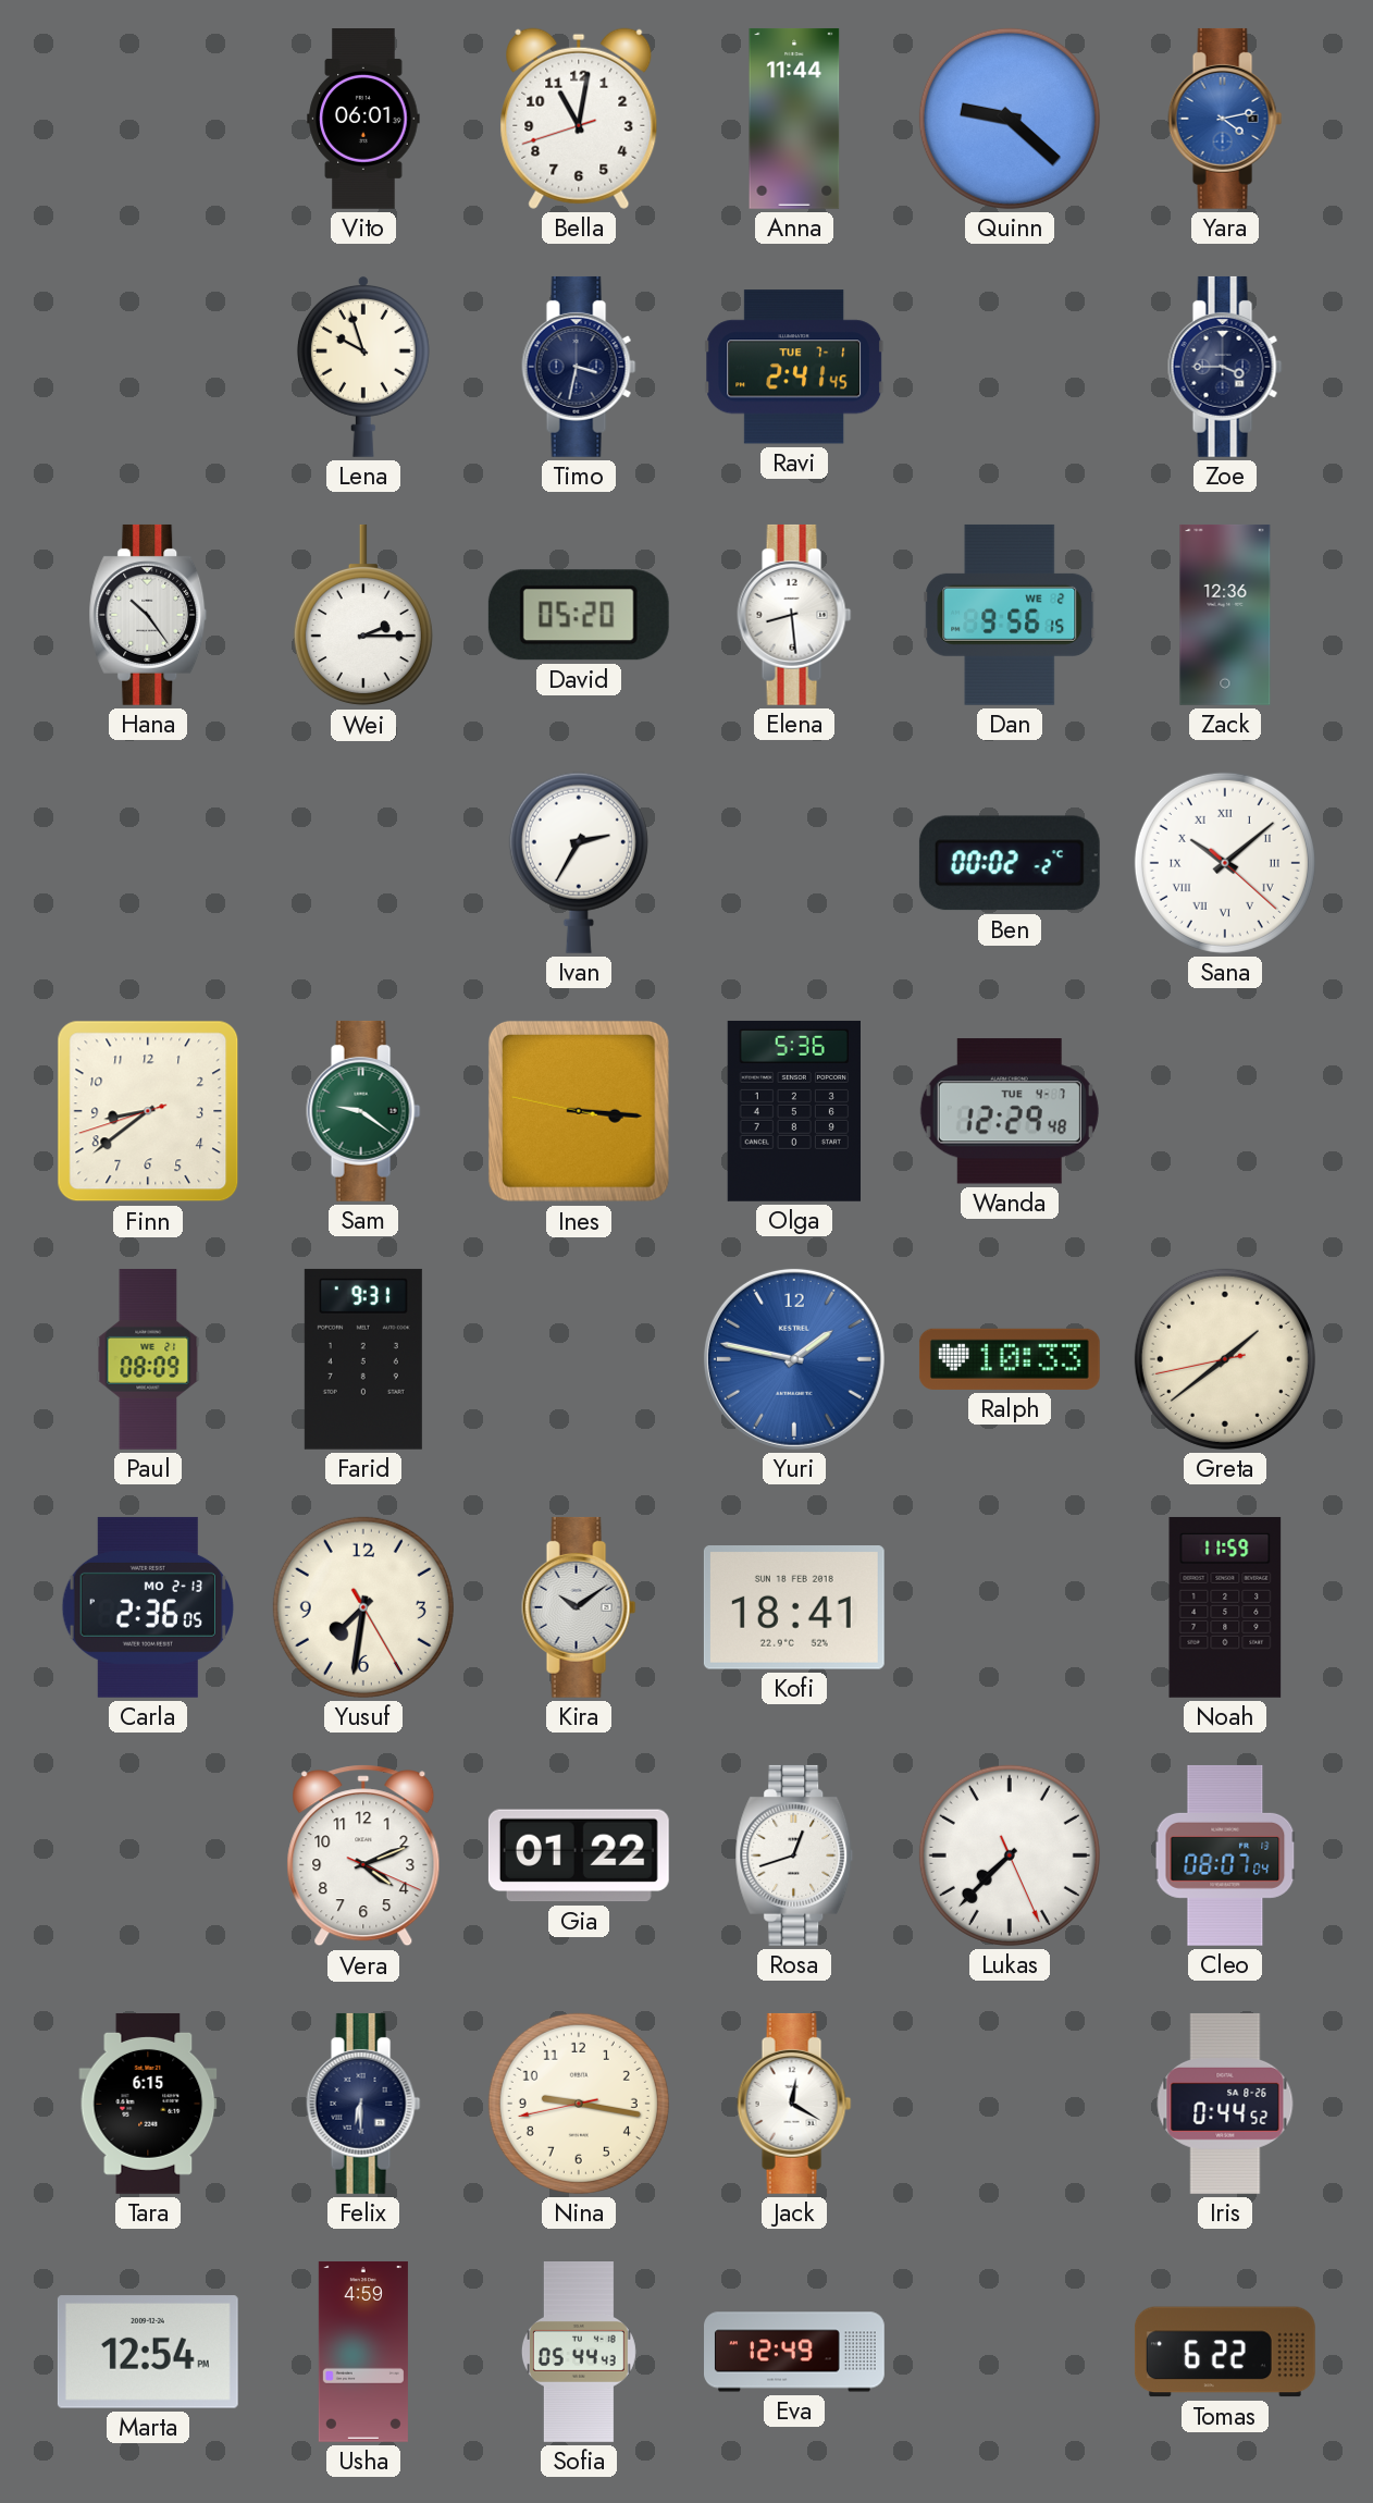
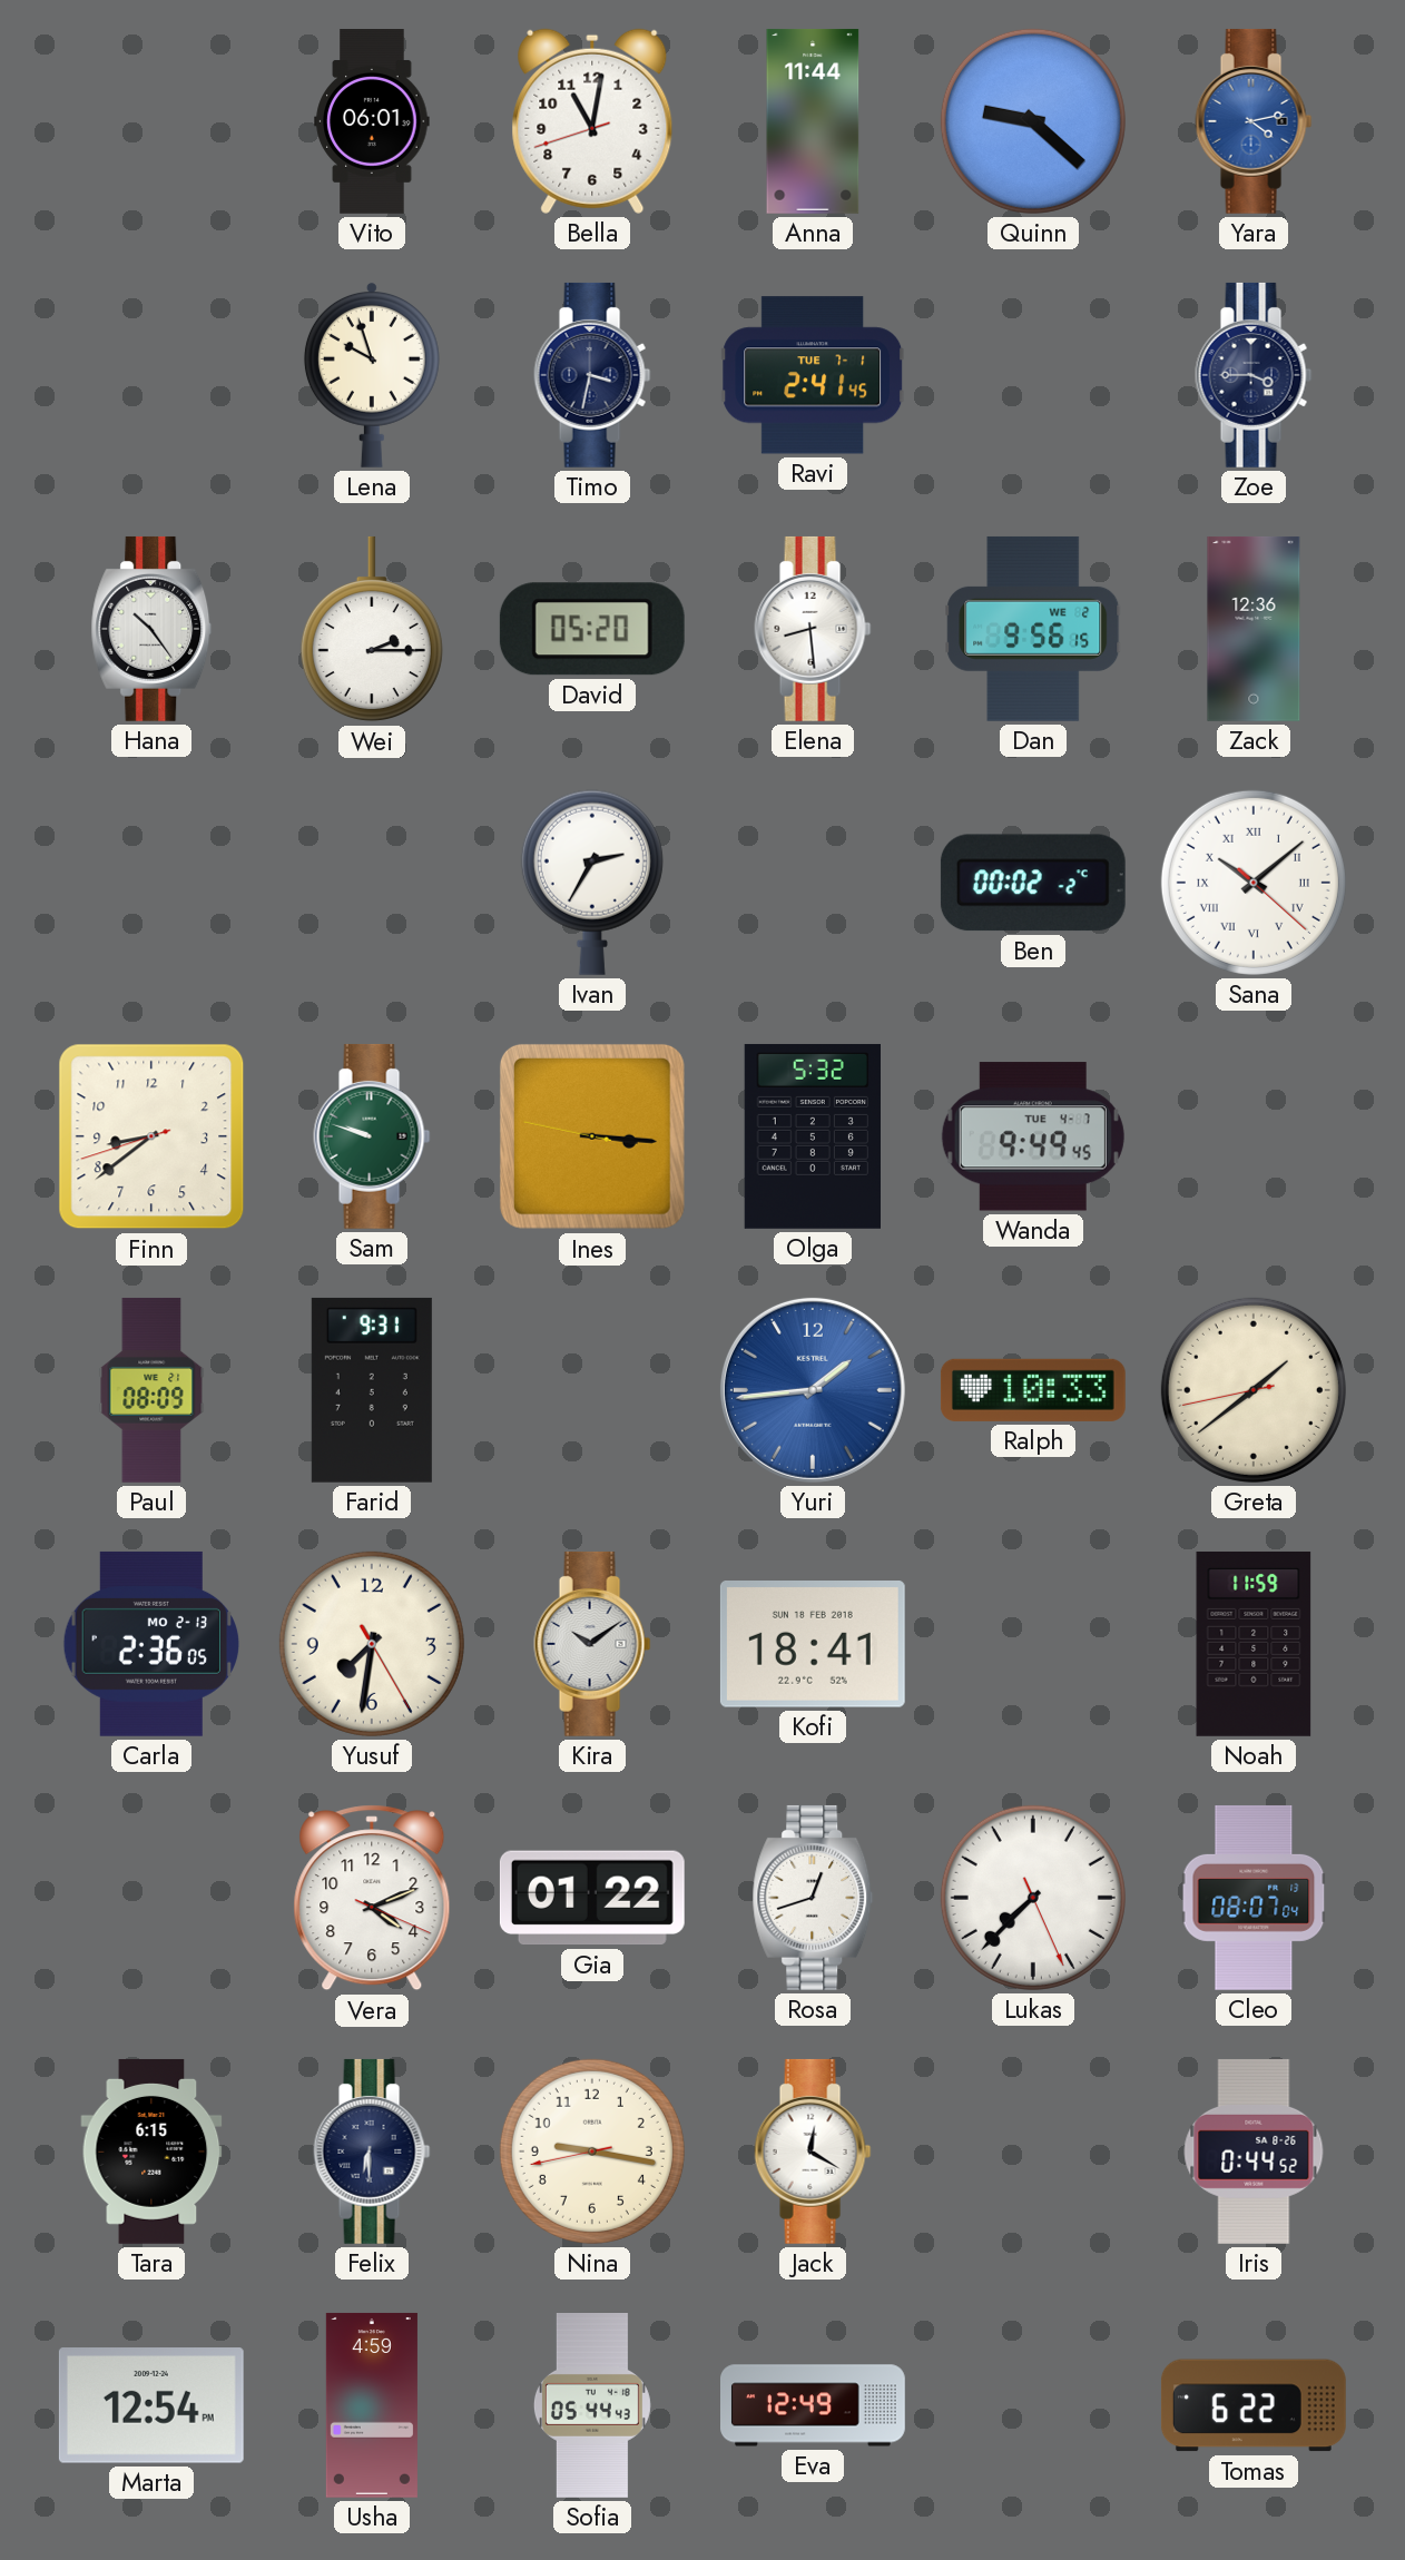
Sam: 9:21 -> 9:48 (372, 1136)
Olga: 5:36 -> 5:32 (812, 1136)
Wanda: 12:29 -> 9:49 (1033, 1136)
Yuri: 1:47 -> 1:44 (813, 1390)
